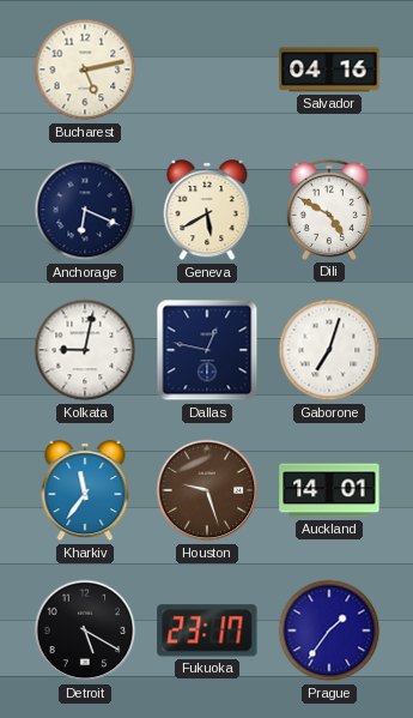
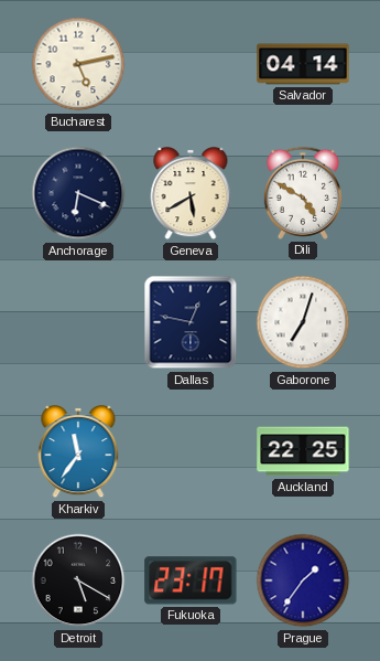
Salvador: 04:16 -> 04:14 (303, 64)
Kolkata: 9:02 -> none (85, 350)
Houston: 9:27 -> none (207, 490)
Auckland: 14:01 -> 22:25 (303, 451)
